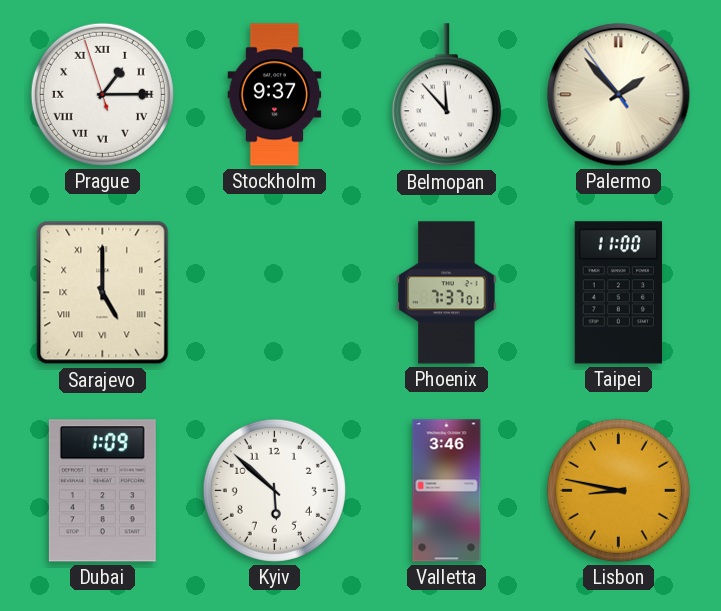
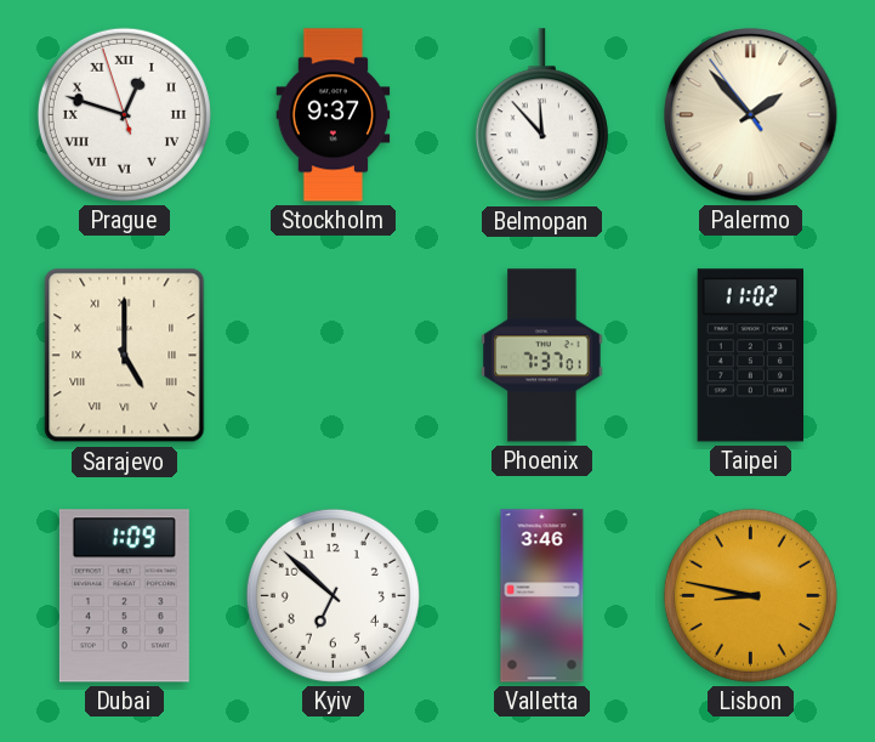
Prague: 1:14 -> 12:47 (124, 114)
Taipei: 11:00 -> 11:02 (750, 356)
Kyiv: 5:52 -> 6:52 (333, 595)
